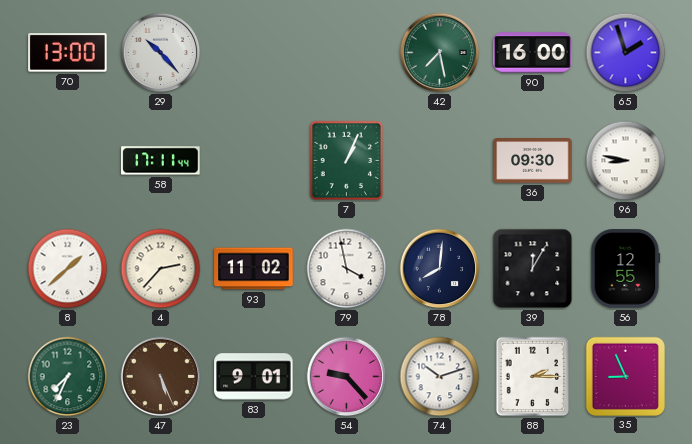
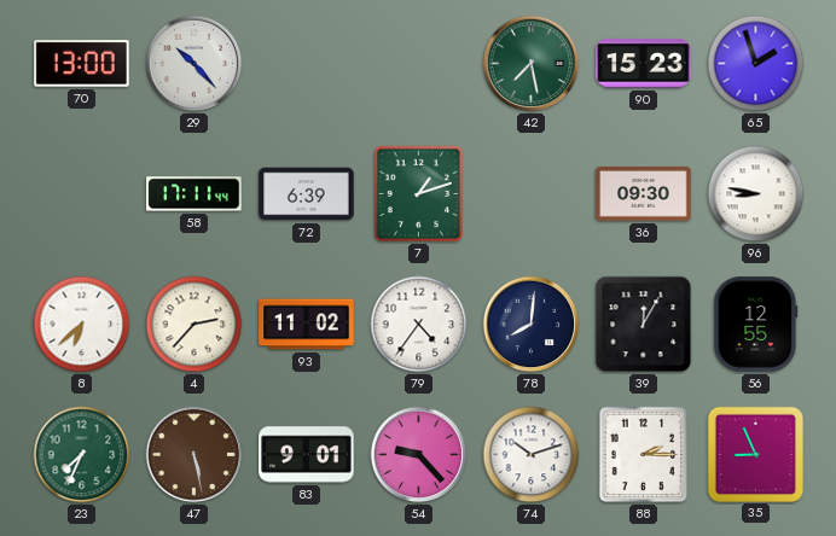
90: 16:00 -> 15:23 (644, 64)
72: none -> 6:39 (307, 194)
7: 1:04 -> 1:12 (418, 194)
8: 1:38 -> 6:38 (82, 325)
79: 3:58 -> 4:36 (419, 325)
47: 5:26 -> 5:28 (195, 455)
